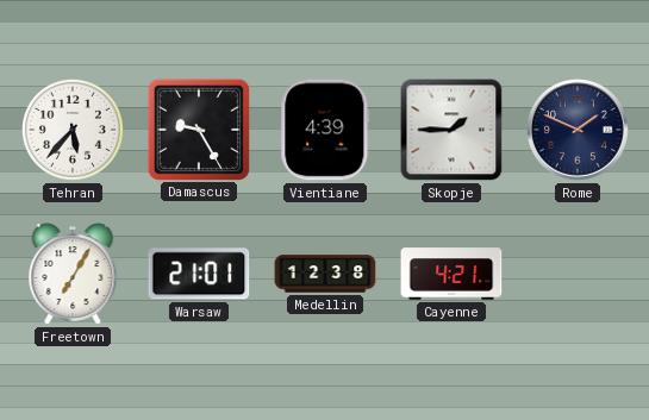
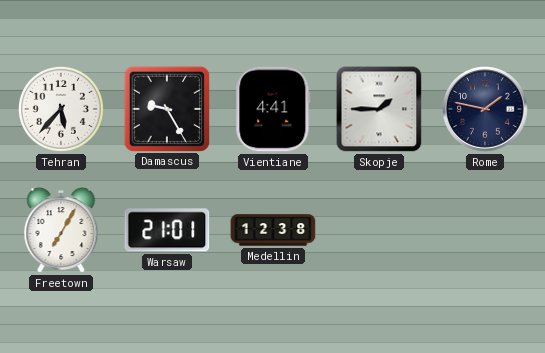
Vientiane: 4:39 -> 4:41 (273, 109)
Rome: 1:49 -> 1:47 (486, 110)
Cayenne: 4:21 -> none (451, 274)
